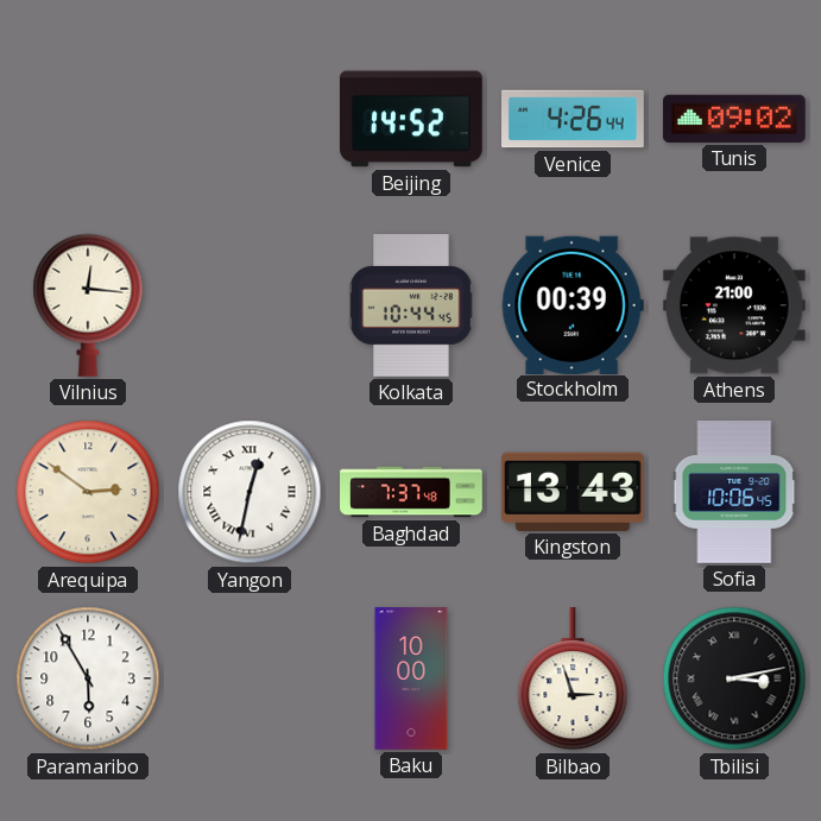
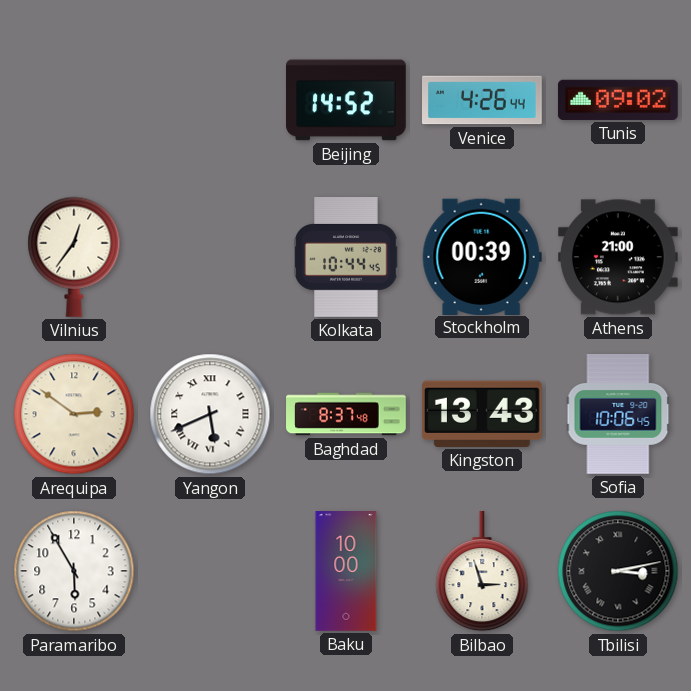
Vilnius: 12:16 -> 12:36 (74, 257)
Yangon: 12:32 -> 5:41 (210, 414)
Baghdad: 7:37 -> 8:37 (346, 414)
